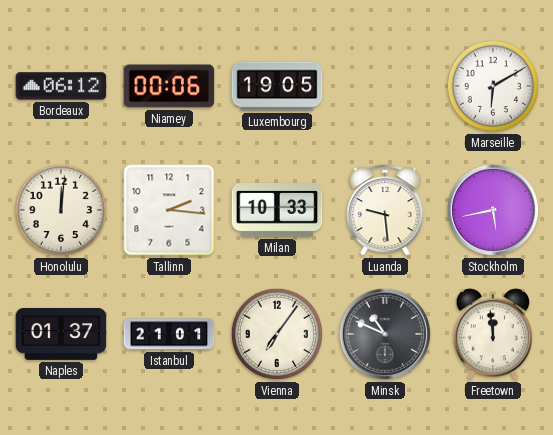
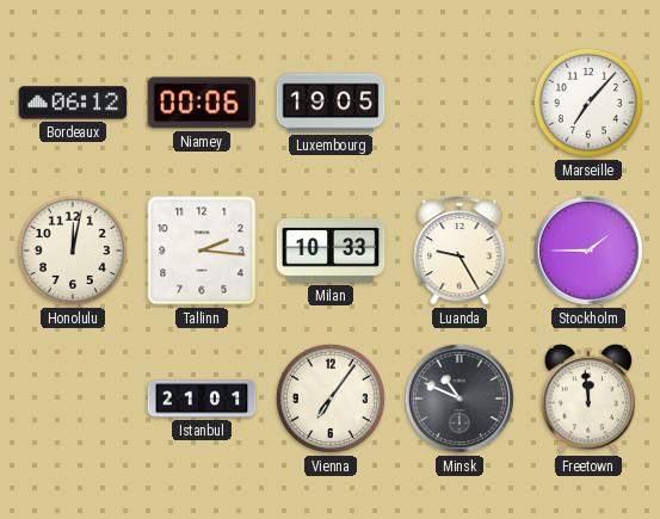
Marseille: 6:10 -> 7:07 (588, 103)
Honolulu: 12:01 -> 12:02 (73, 251)
Luanda: 9:29 -> 9:25 (459, 251)
Stockholm: 5:43 -> 1:45 (588, 251)
Naples: 01:37 -> none (61, 335)
